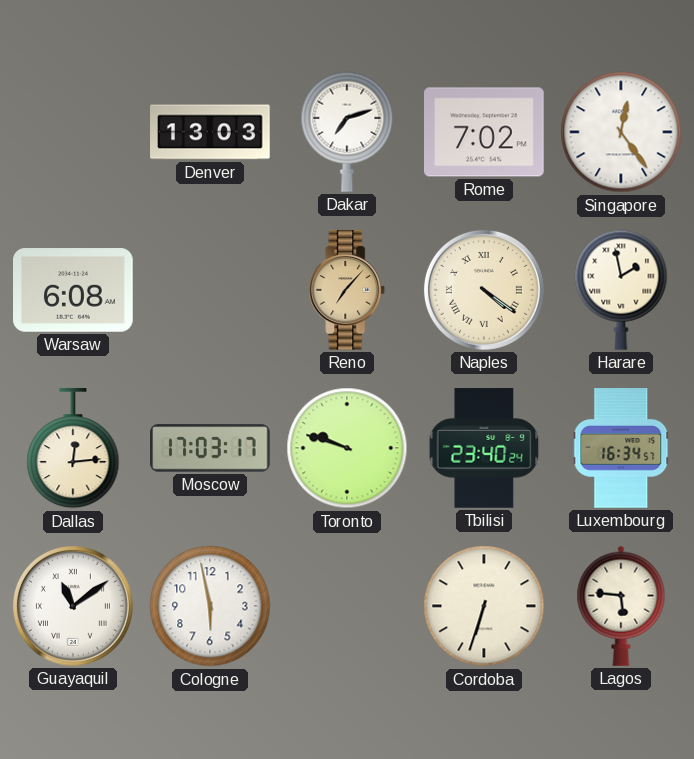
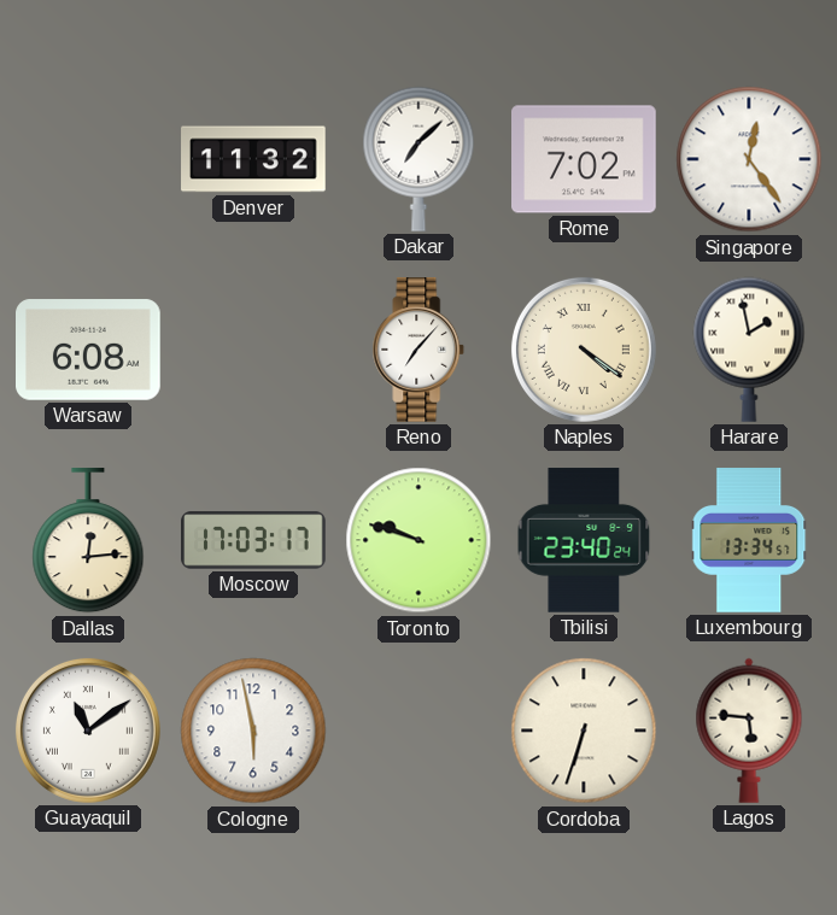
Denver: 13:03 -> 11:32 (253, 159)
Dakar: 7:12 -> 7:08 (418, 159)
Reno dial: champagne -> white (418, 350)
Luxembourg: 16:34 -> 13:34 (749, 540)
